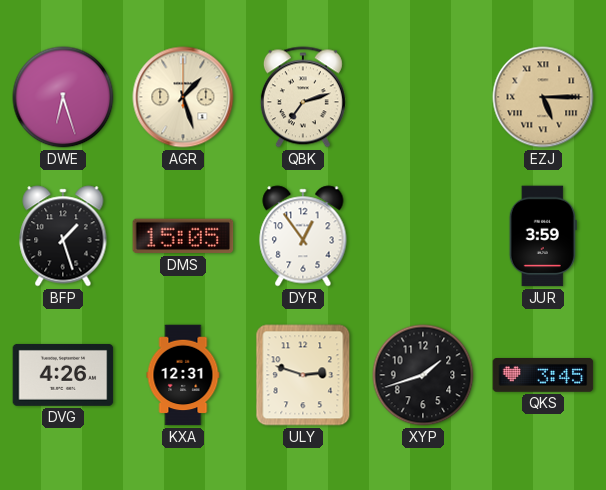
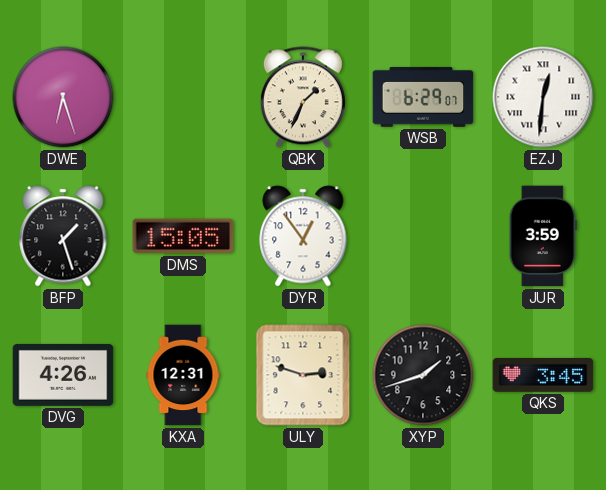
AGR: 1:27 -> none (183, 97)
QBK: 7:12 -> 1:34 (303, 97)
WSB: none -> 6:29 (423, 97)
EZJ: 5:15 -> 12:31 (543, 97)
EZJ dial: champagne -> white (543, 97)
